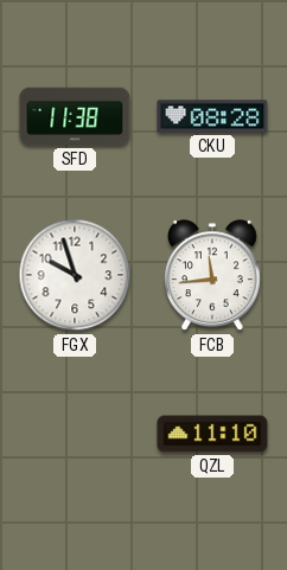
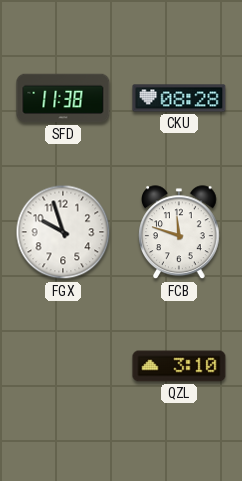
FCB: 11:44 -> 11:48 (180, 233)
QZL: 11:10 -> 3:10 (179, 366)
